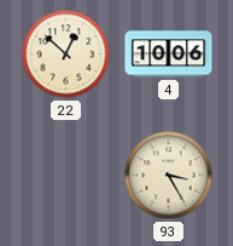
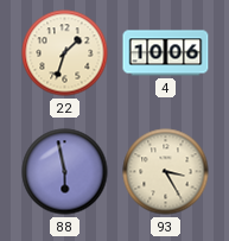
22: 12:52 -> 1:33 (65, 53)
88: none -> 5:58 (65, 172)
